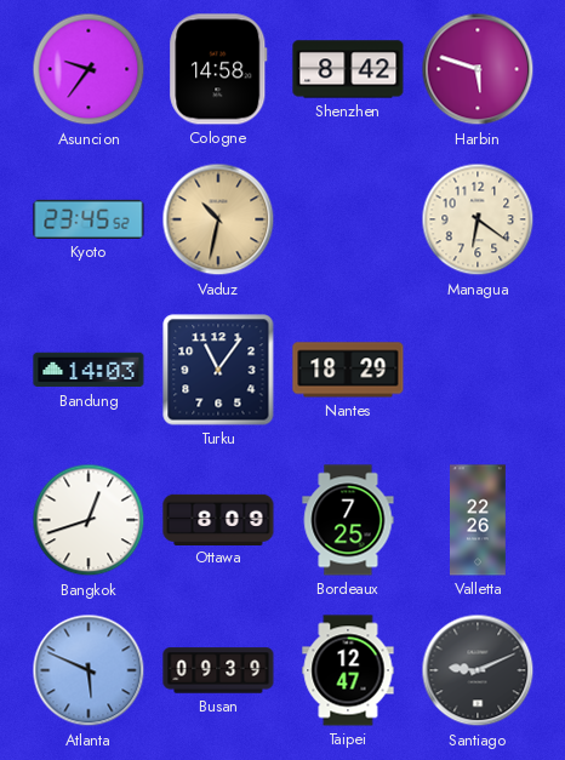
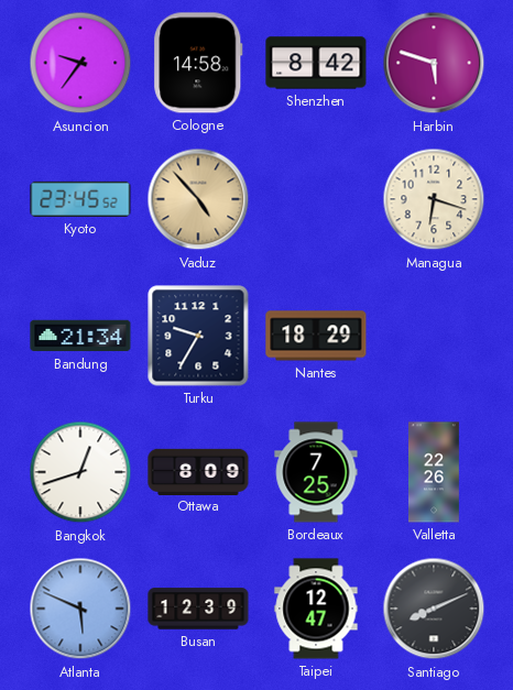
Vaduz: 10:32 -> 4:53 (198, 199)
Managua: 6:21 -> 6:18 (434, 199)
Bandung: 14:03 -> 21:34 (80, 336)
Turku: 11:06 -> 9:35 (198, 336)
Busan: 09:39 -> 12:39 (198, 609)
Santiago: 9:11 -> 8:11 (434, 609)
